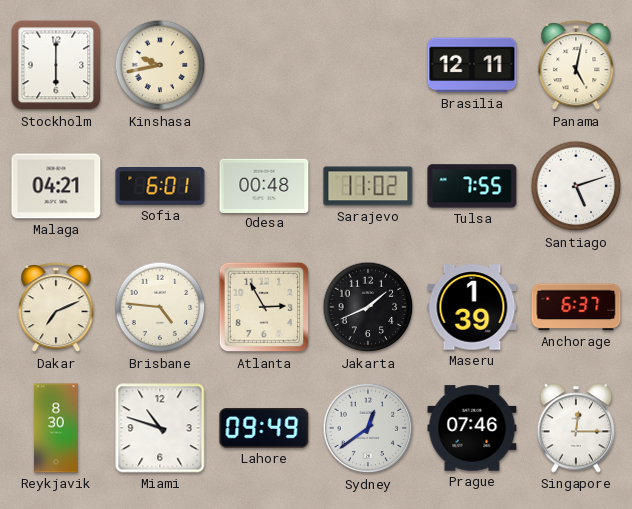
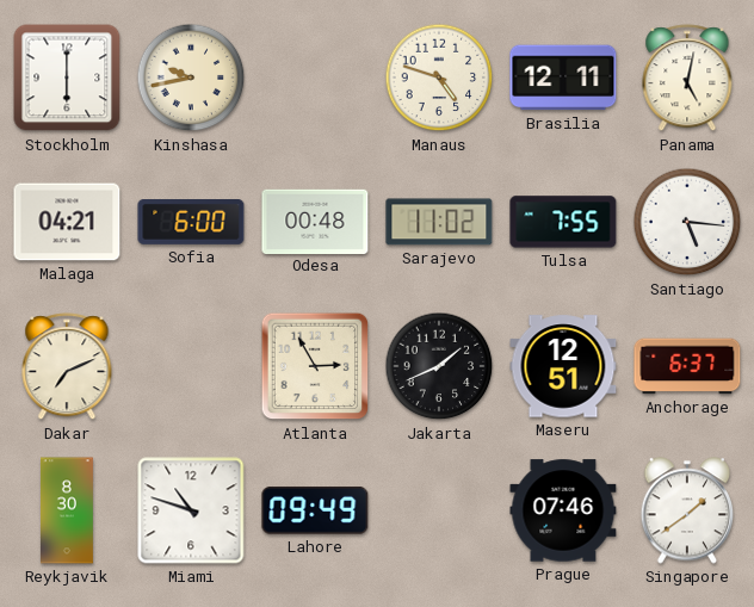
Manaus: none -> 4:48 (439, 78)
Sofia: 6:01 -> 6:00 (191, 223)
Santiago: 5:12 -> 5:16 (687, 222)
Brisbane: 4:46 -> none (160, 307)
Maseru: 1:39 -> 12:51 (563, 366)
Sydney: 12:39 -> none (368, 428)
Singapore: 12:15 -> 1:39 (687, 510)
